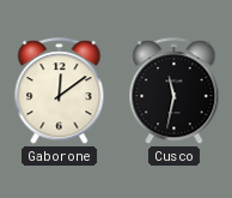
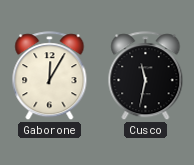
Gaborone: 12:09 -> 12:05 (50, 76)
